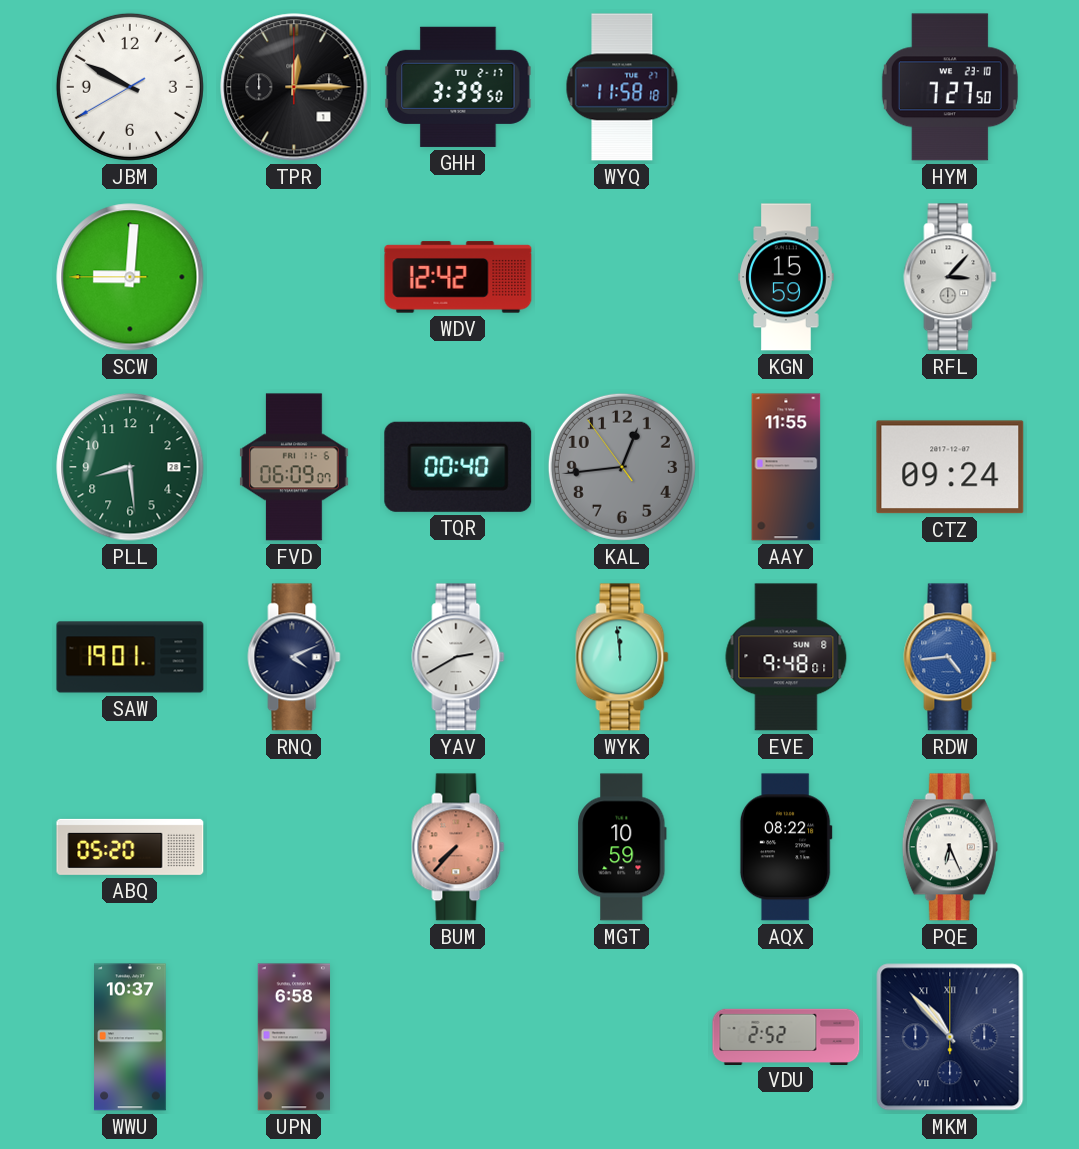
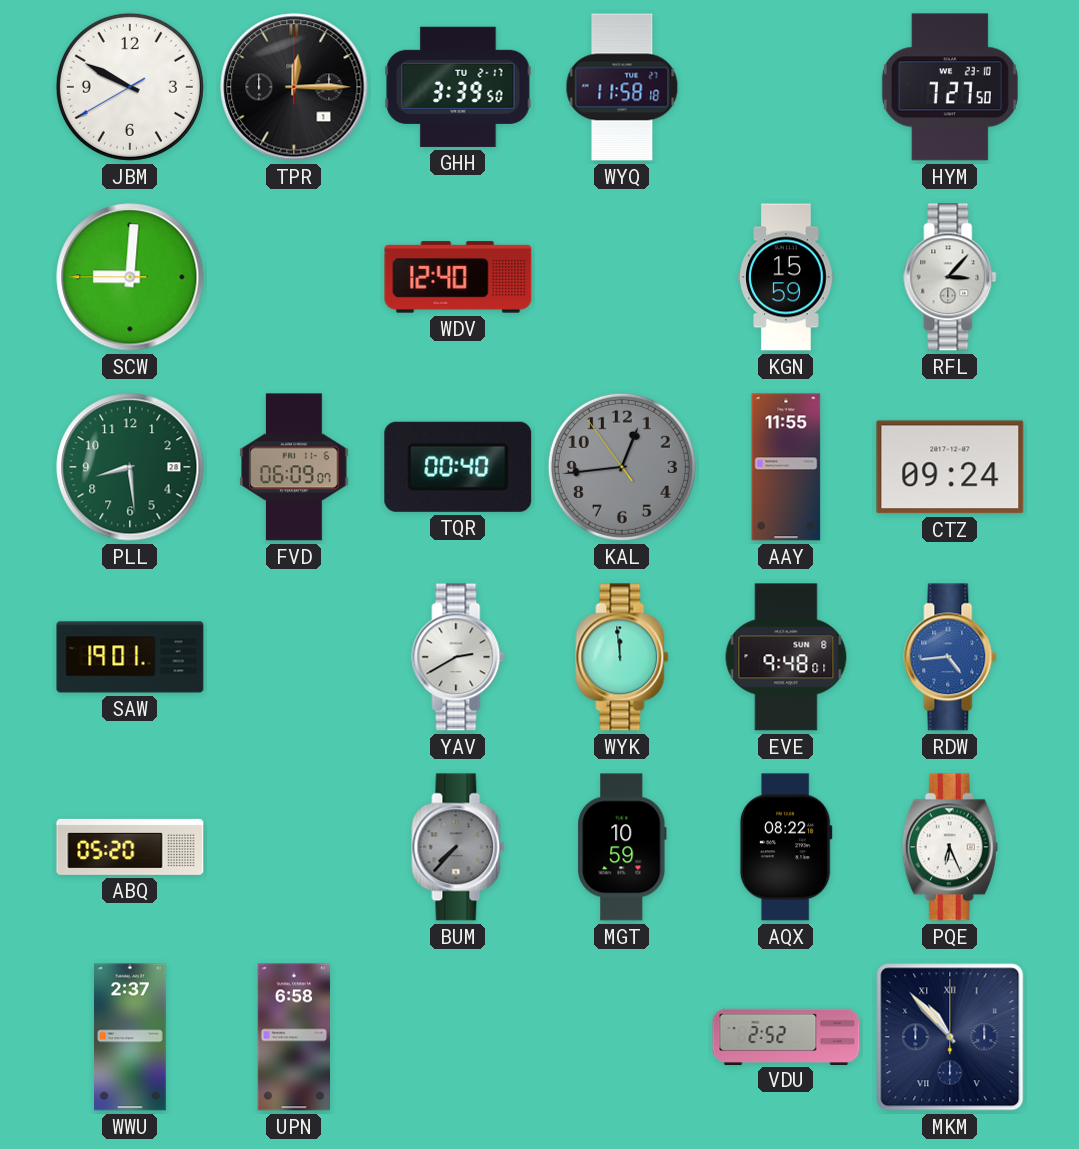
WDV: 12:42 -> 12:40 (458, 277)
RNQ: 4:11 -> none (294, 657)
BUM dial: salmon -> grey (458, 847)
WWU: 10:37 -> 2:37 (131, 1037)
